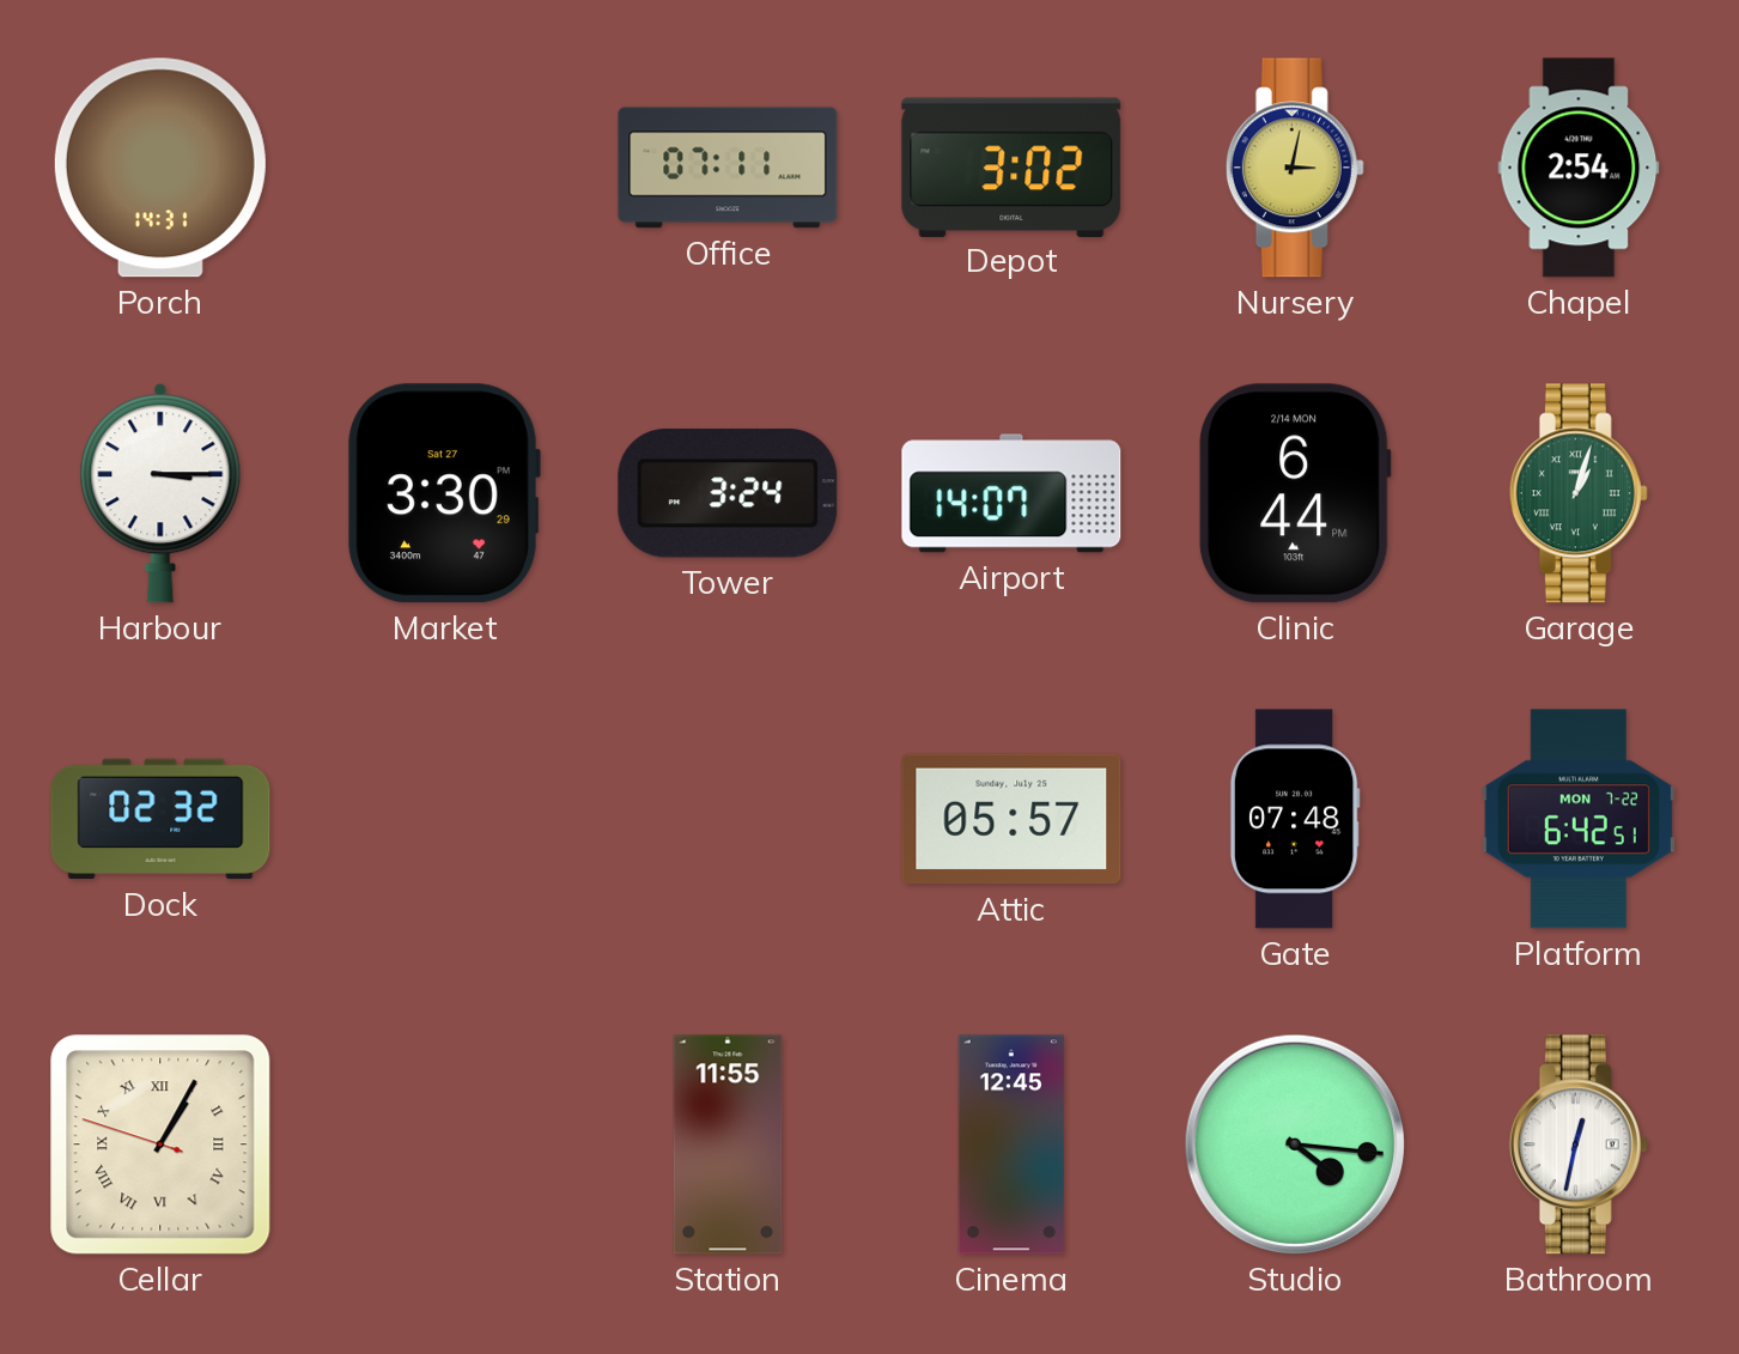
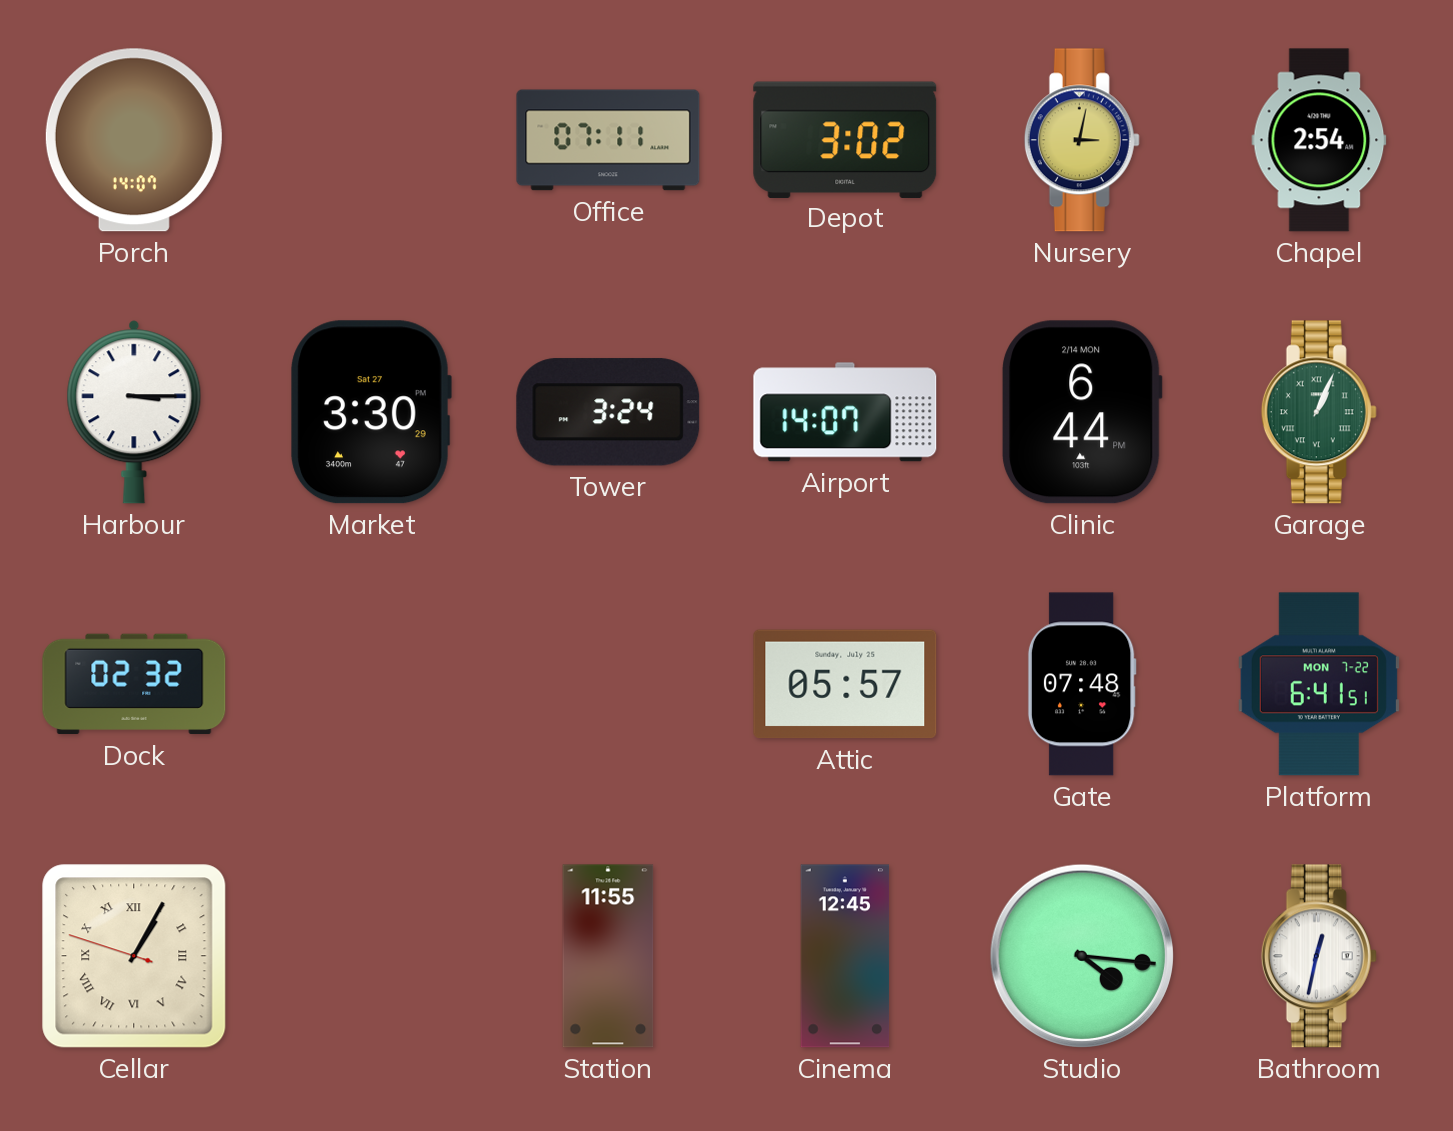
Porch: 14:31 -> 14:07 (134, 140)
Garage: 1:03 -> 1:04 (1319, 412)
Platform: 6:42 -> 6:41 (1319, 684)
